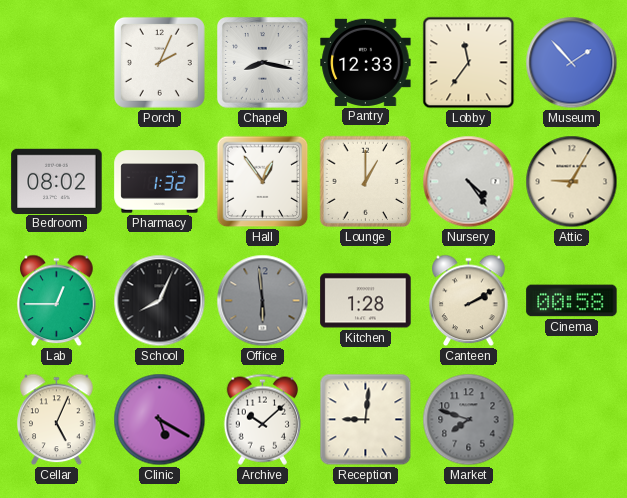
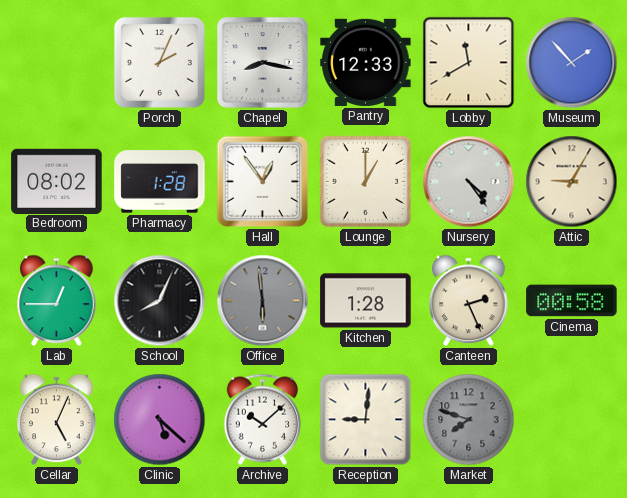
Lobby: 11:36 -> 11:40 (469, 63)
Pharmacy: 1:32 -> 1:28 (160, 182)
Canteen: 2:10 -> 2:26 (469, 301)
Clinic: 5:20 -> 5:22 (160, 420)
